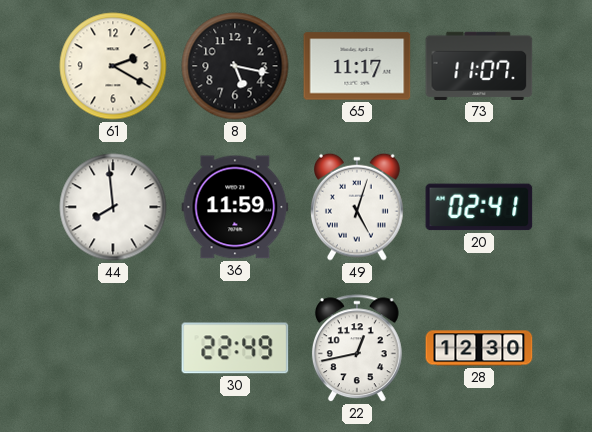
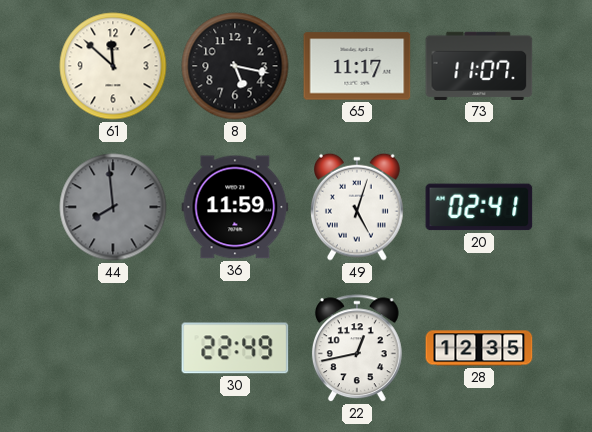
61: 2:20 -> 11:52 (113, 66)
44 dial: white -> grey (113, 207)
28: 12:30 -> 12:35 (479, 348)
